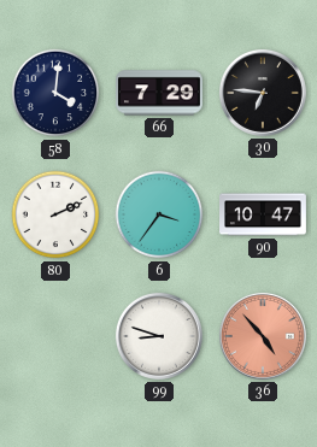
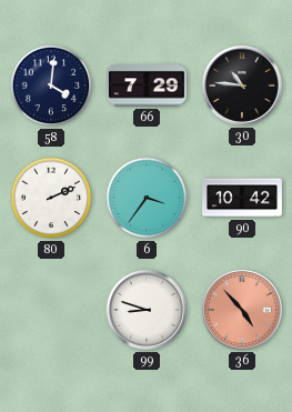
30: 6:46 -> 10:46 (242, 86)
90: 10:47 -> 10:42 (243, 198)
